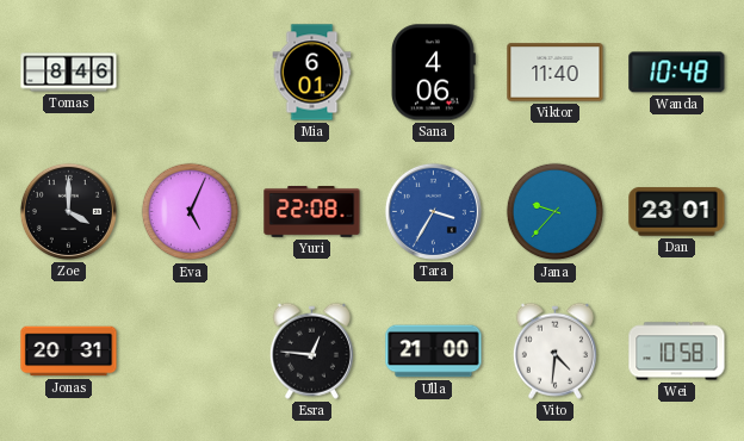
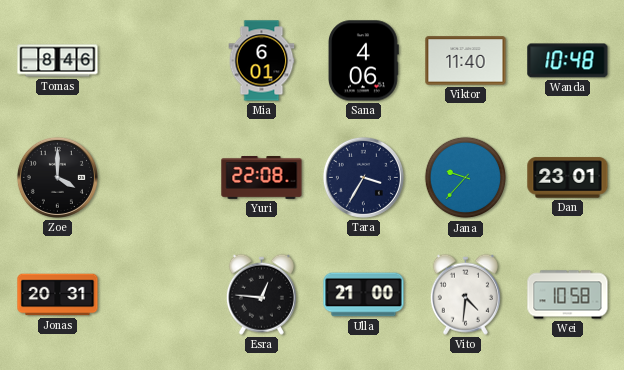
Eva: 5:04 -> none (191, 212)
Tara dial: blue -> navy (363, 177)
